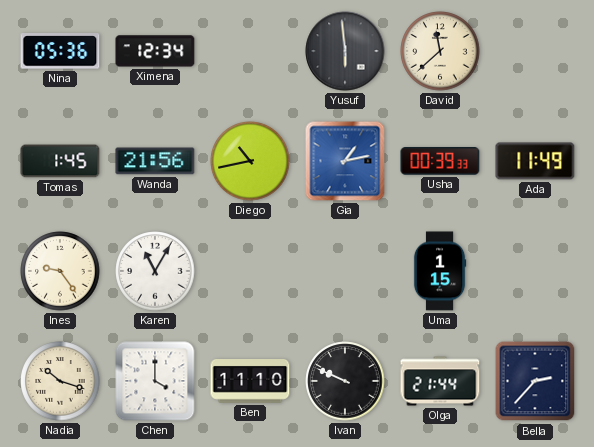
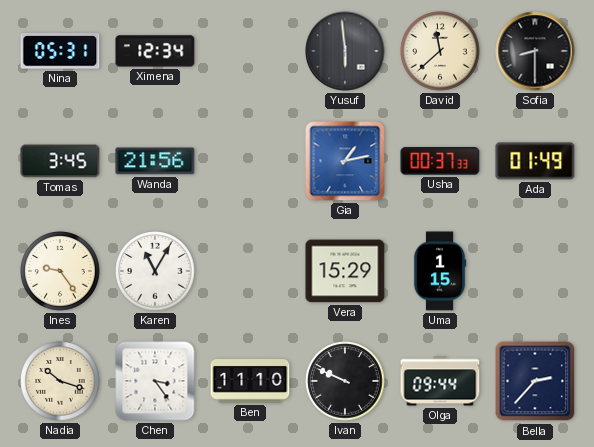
Nina: 05:36 -> 05:31 (60, 51)
Sofia: none -> 8:30 (535, 51)
Tomas: 1:45 -> 3:45 (60, 161)
Diego: 10:43 -> none (250, 161)
Usha: 00:39 -> 00:37 (440, 161)
Ada: 11:49 -> 01:49 (535, 161)
Vera: none -> 15:29 (345, 271)
Chen: 4:00 -> 3:24 (155, 381)
Olga: 21:44 -> 09:44 (440, 381)
